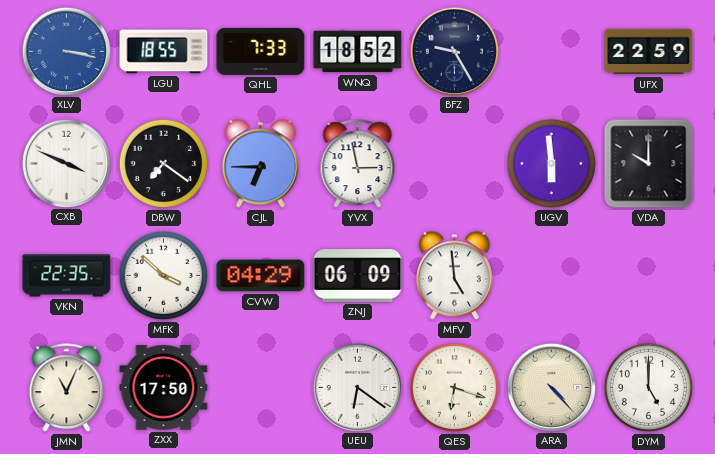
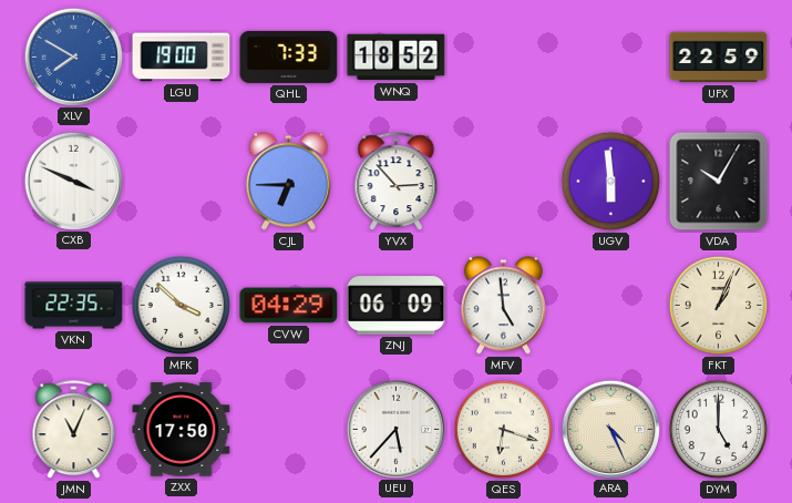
XLV: 3:17 -> 7:50 (73, 57)
LGU: 18:55 -> 19:00 (182, 58)
BFZ: 9:25 -> none (454, 51)
DBW: 7:21 -> none (164, 164)
YVX: 2:58 -> 2:53 (397, 182)
VDA: 10:00 -> 10:05 (719, 182)
FKT: none -> 1:04 (719, 306)
UEU: 6:21 -> 5:37 (395, 429)
ARA: 4:23 -> 4:26 (610, 429)
